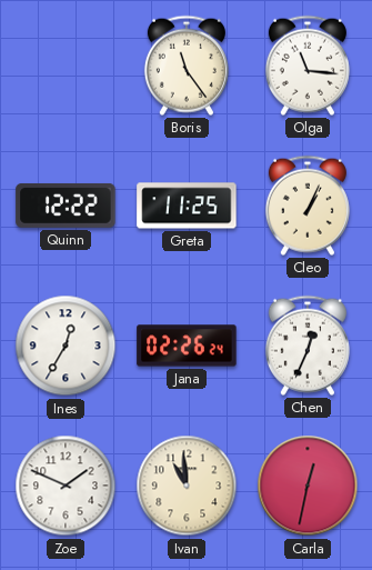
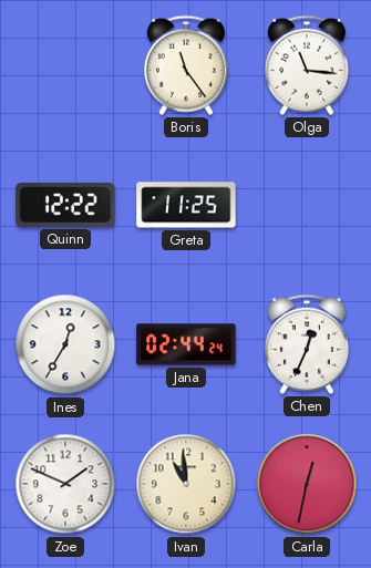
Cleo: 1:04 -> none (308, 206)
Jana: 02:26 -> 02:44 (186, 344)
